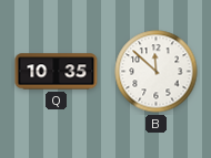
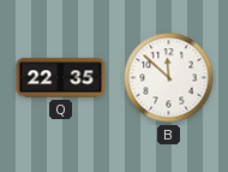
Q: 10:35 -> 22:35 (61, 78)
